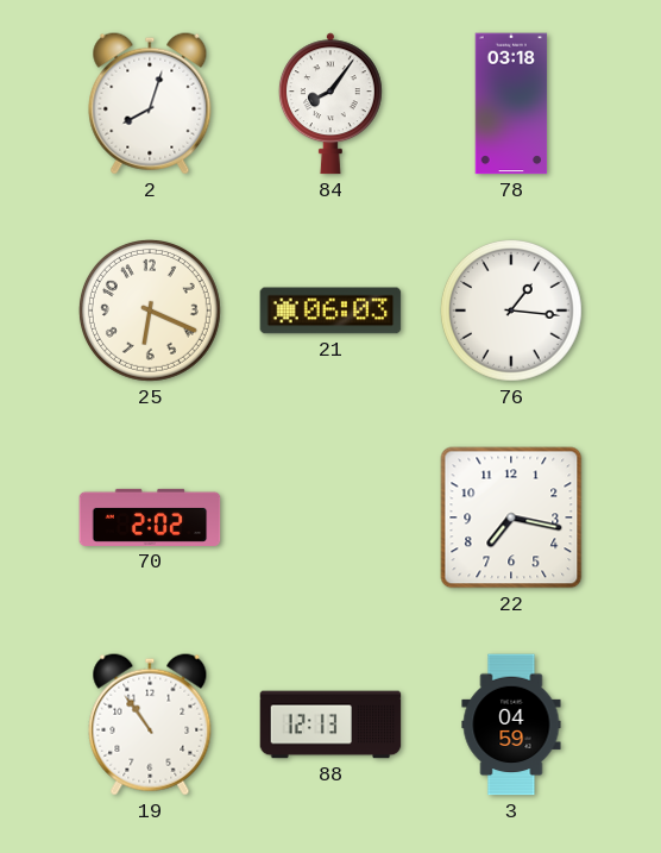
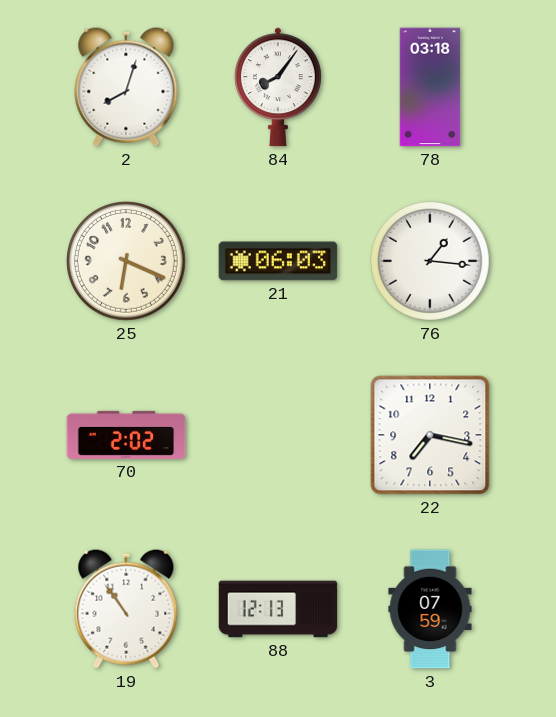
3: 04:59 -> 07:59 (430, 609)
